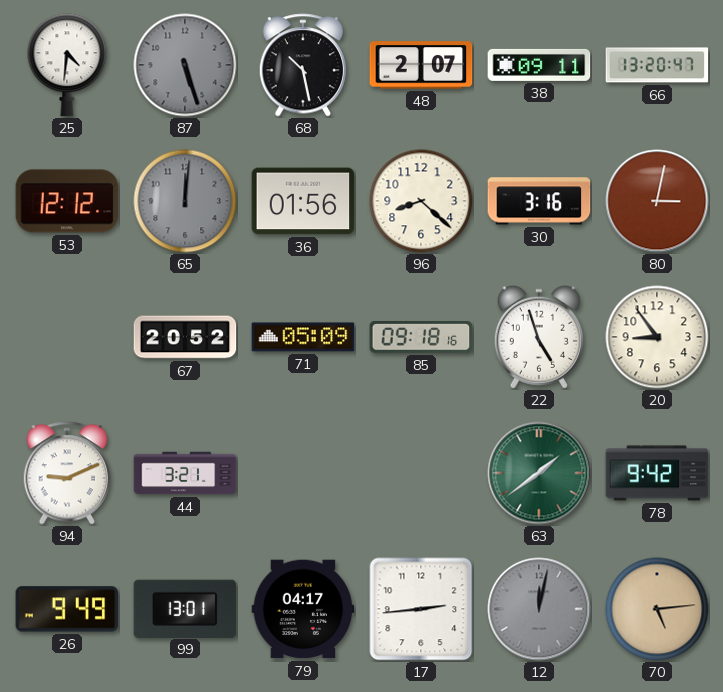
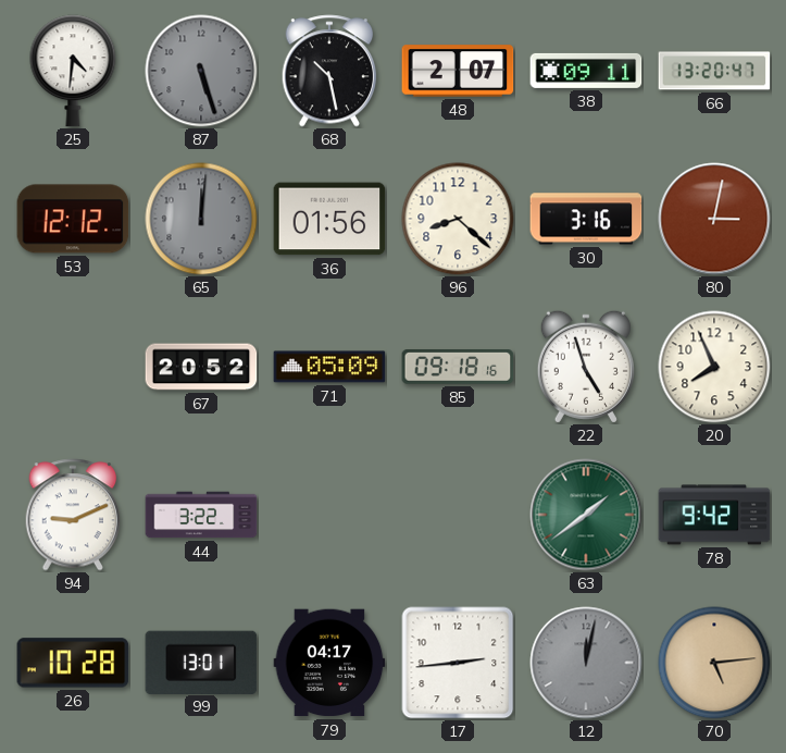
20: 8:54 -> 7:56 (714, 367)
44: 3:21 -> 3:22 (201, 515)
26: 9:49 -> 10:28 (73, 663)
